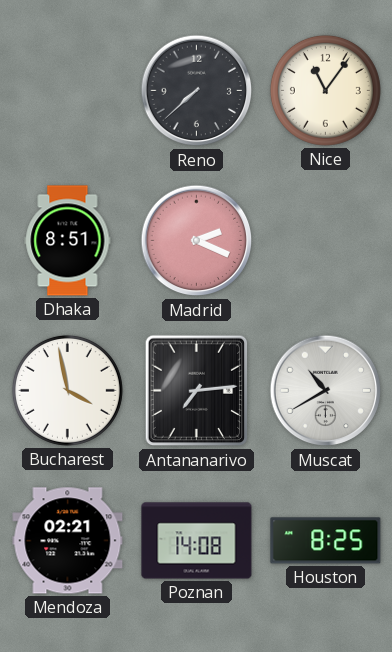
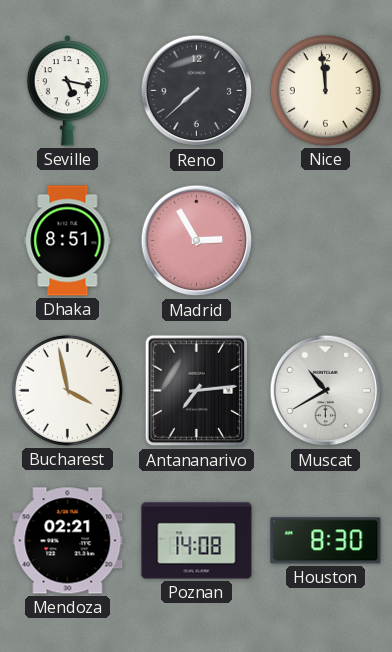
Seville: none -> 5:17 (68, 91)
Nice: 11:06 -> 11:59 (325, 90)
Madrid: 2:19 -> 2:55 (197, 241)
Houston: 8:25 -> 8:30 (326, 541)
